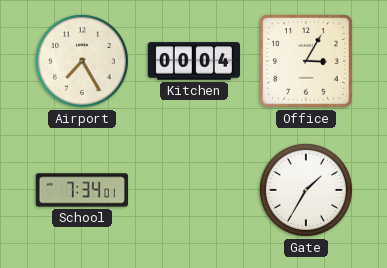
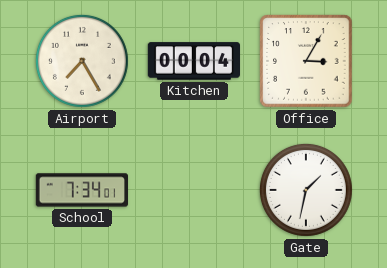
Gate: 1:35 -> 1:32 (306, 190)
